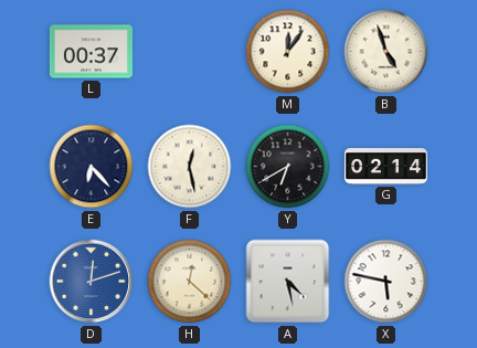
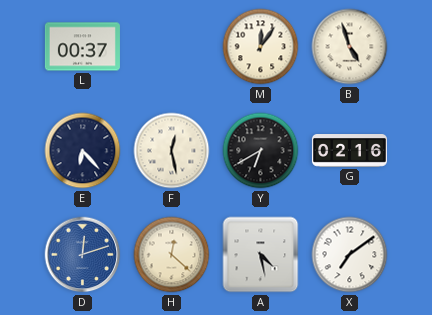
G: 02:14 -> 02:16 (349, 151)
X: 5:47 -> 7:09 (350, 255)
